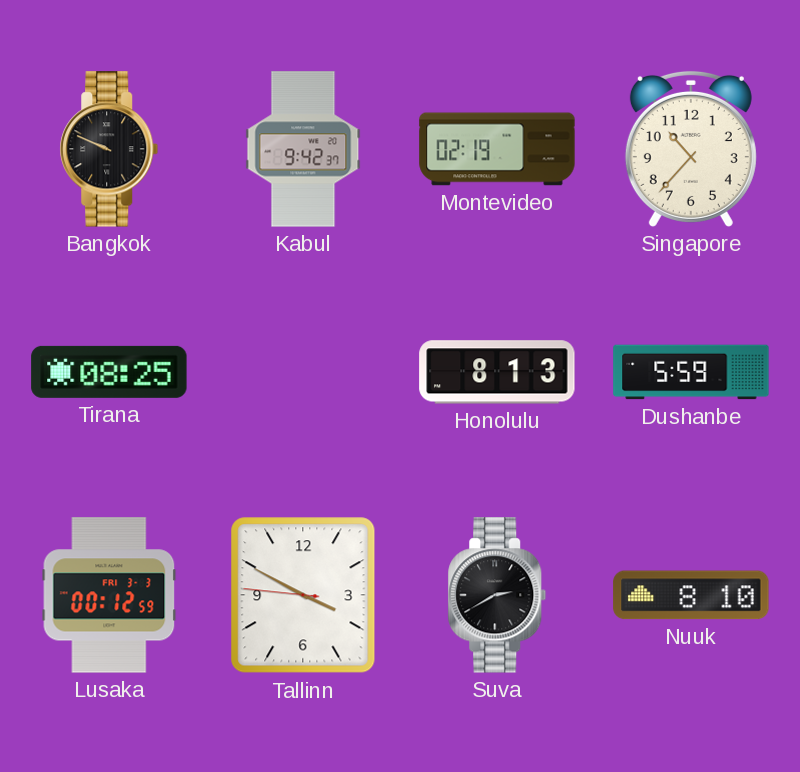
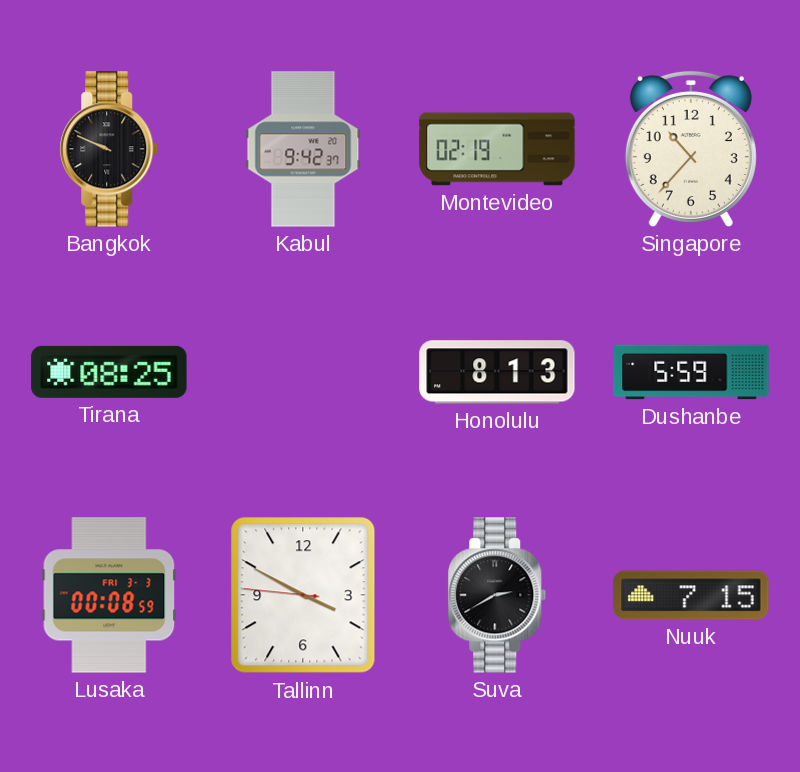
Lusaka: 00:12 -> 00:08 (109, 595)
Nuuk: 8:10 -> 7:15 (691, 595)
